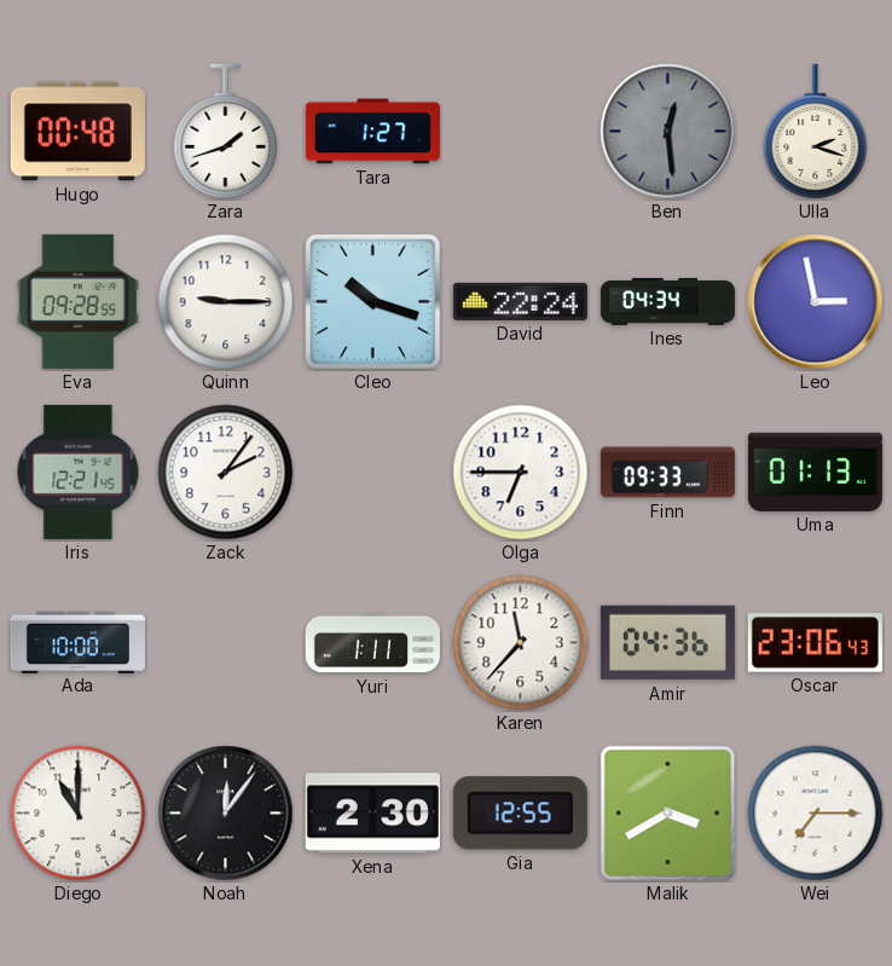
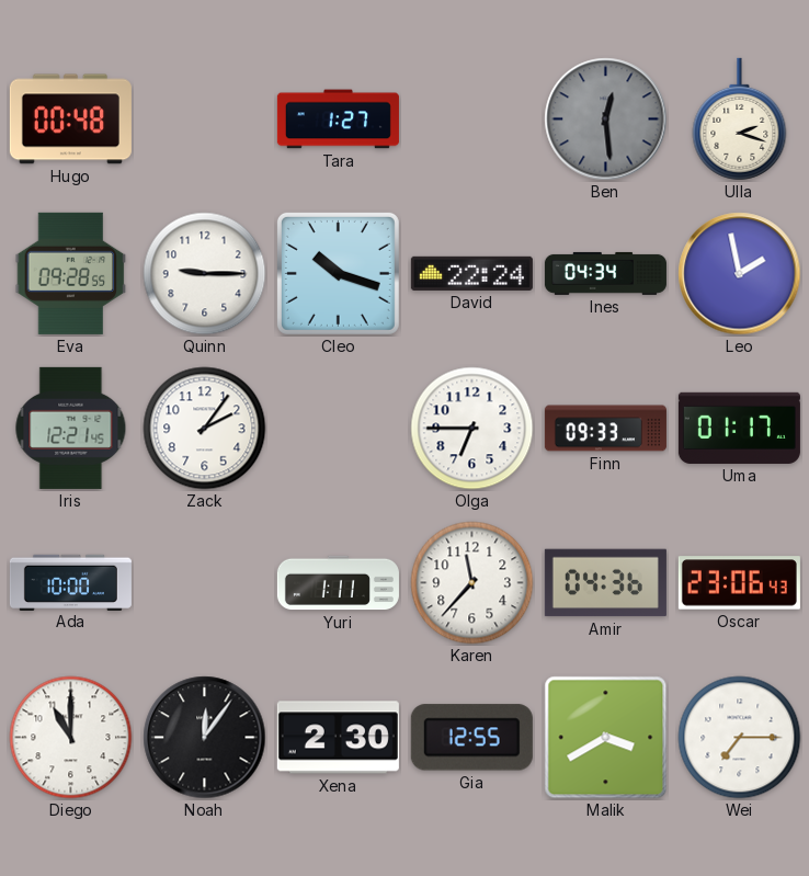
Zara: 1:42 -> none (226, 132)
Leo: 2:58 -> 1:58 (740, 274)
Uma: 01:13 -> 01:17 (739, 428)
